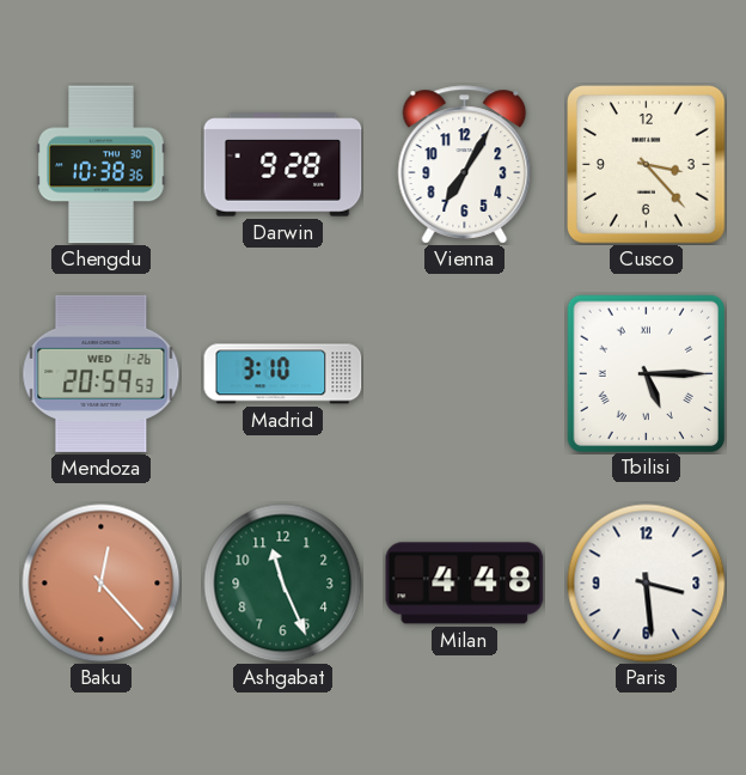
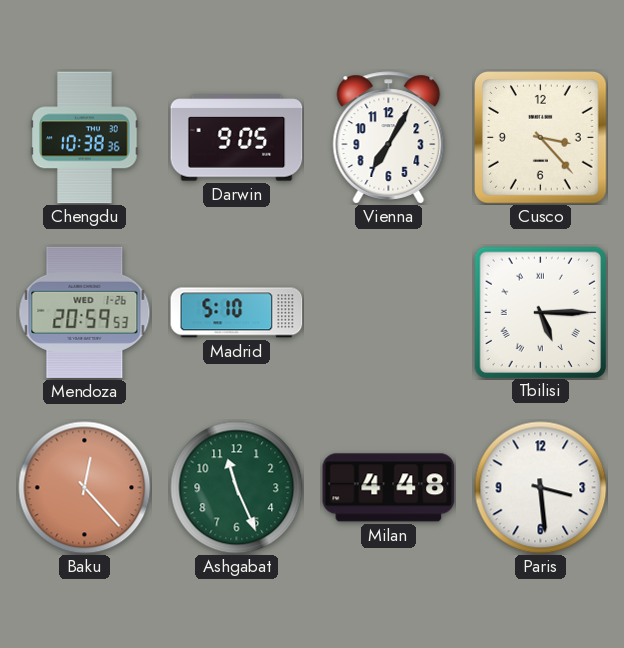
Darwin: 9:28 -> 9:05 (237, 138)
Madrid: 3:10 -> 5:10 (237, 313)
